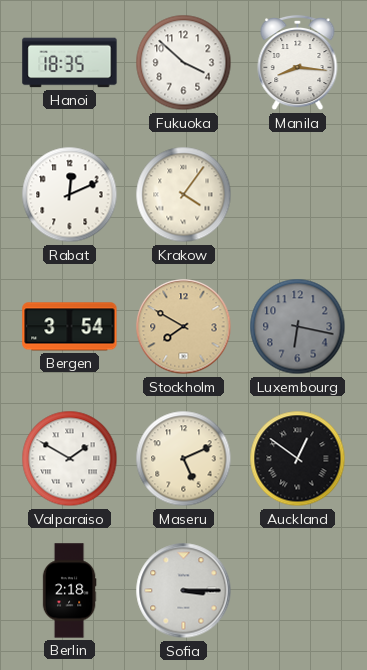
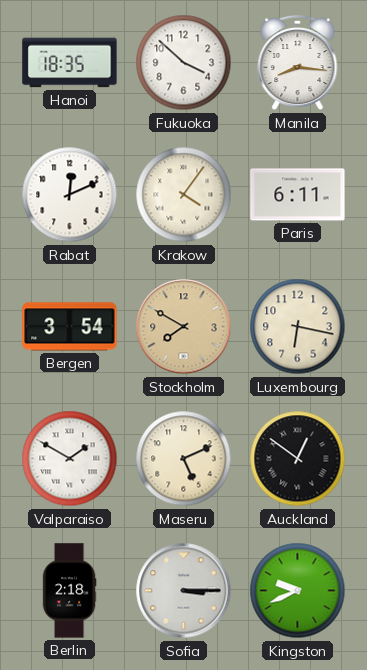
Paris: none -> 6:11 (298, 195)
Luxembourg dial: grey -> cream (298, 327)
Kingston: none -> 9:41 (298, 591)
